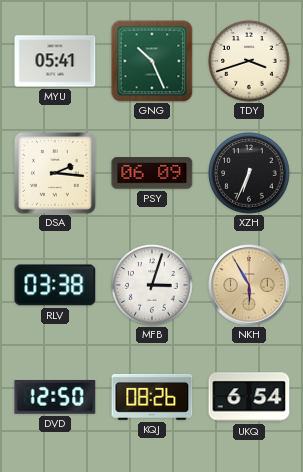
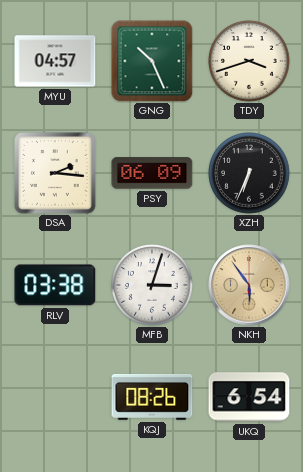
MYU: 05:41 -> 04:57 (55, 61)
NKH: 5:55 -> 5:54 (249, 285)
DVD: 12:50 -> none (55, 398)
